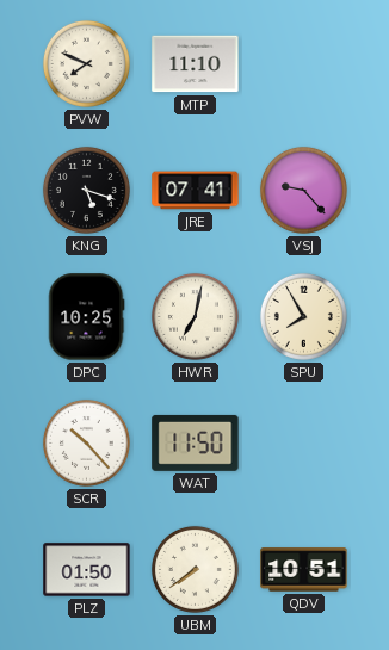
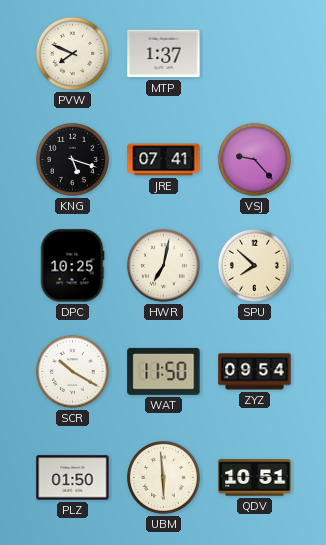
MTP: 11:10 -> 1:37 (164, 54)
SPU: 7:55 -> 7:52 (254, 265)
SCR: 10:23 -> 10:20 (72, 371)
ZYZ: none -> 09:54 (255, 372)
UBM: 7:39 -> 5:59 (163, 477)
